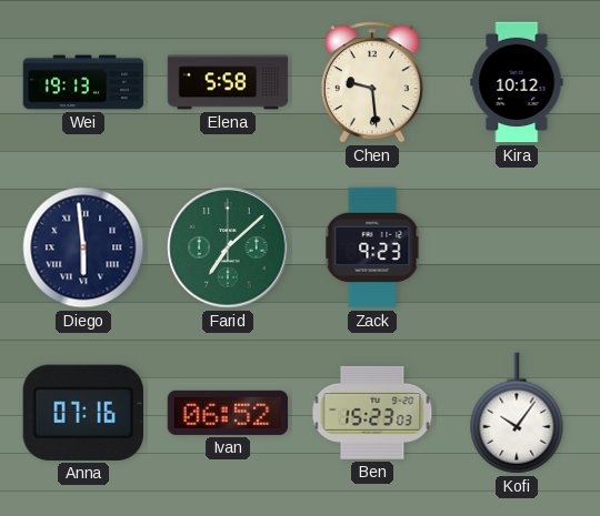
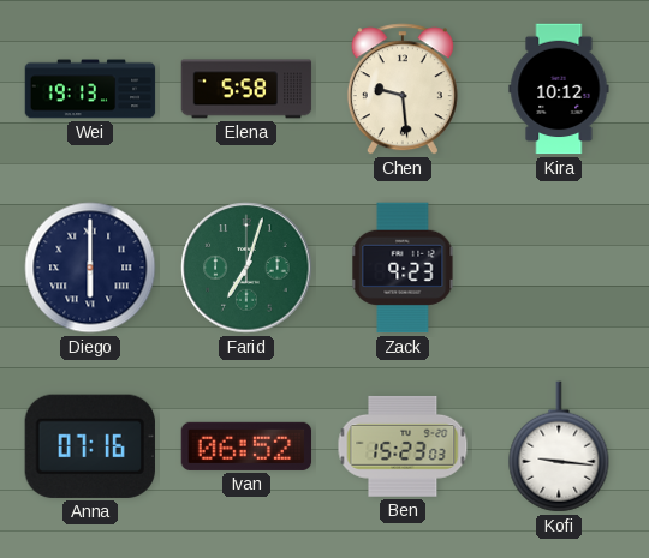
Diego: 5:59 -> 6:00 (90, 268)
Farid: 7:08 -> 7:03 (246, 268)
Kofi: 10:06 -> 9:16 (559, 446)
